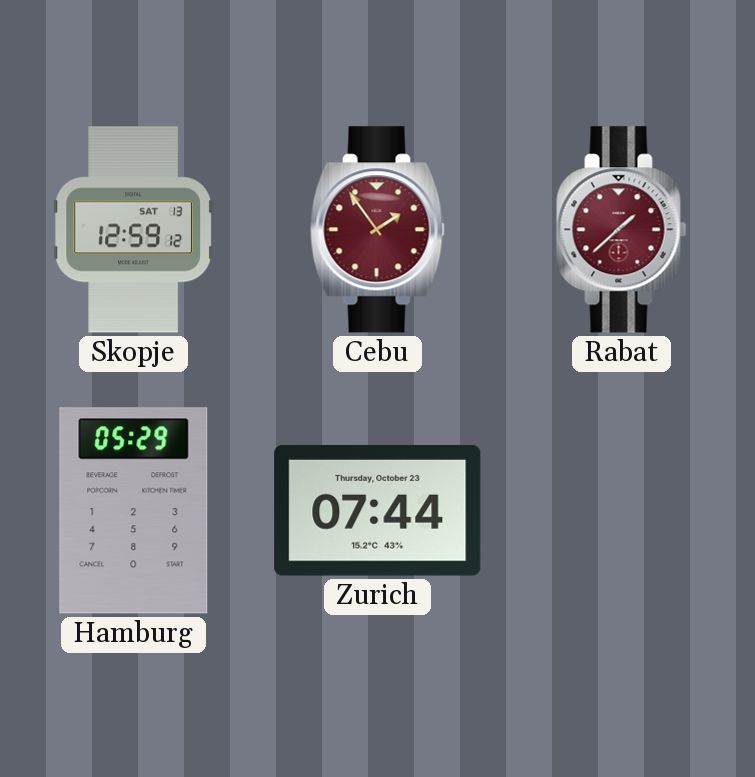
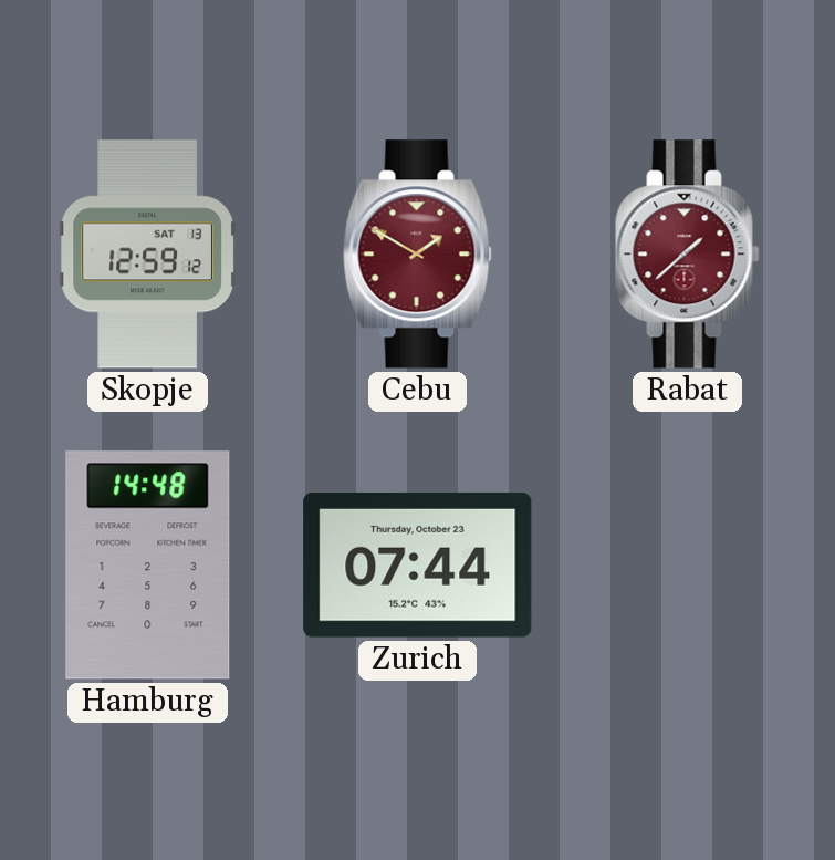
Cebu: 1:54 -> 1:50 (418, 255)
Hamburg: 05:29 -> 14:48 (148, 566)
